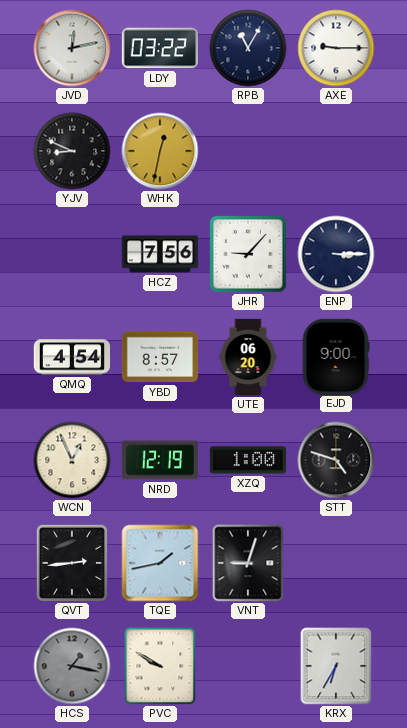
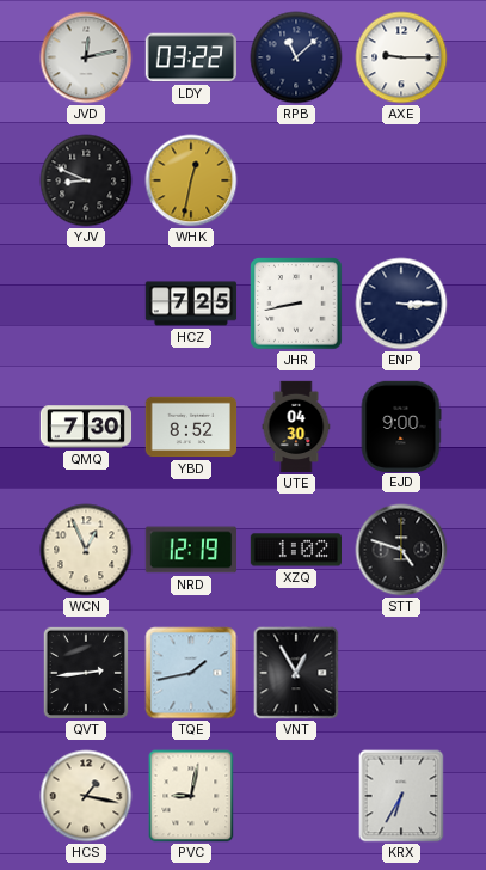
RPB: 11:05 -> 11:08 (296, 57)
HCZ: 7:56 -> 7:25 (191, 304)
JHR: 9:07 -> 8:43 (296, 304)
QMQ: 4:54 -> 7:30 (86, 427)
YBD: 8:57 -> 8:52 (191, 427)
UTE: 06:20 -> 04:30 (296, 427)
XZQ: 1:00 -> 1:02 (295, 550)
VNT: 9:03 -> 12:55 (296, 673)
HCS dial: grey -> cream (86, 796)
PVC: 9:50 -> 9:02 (191, 796)
